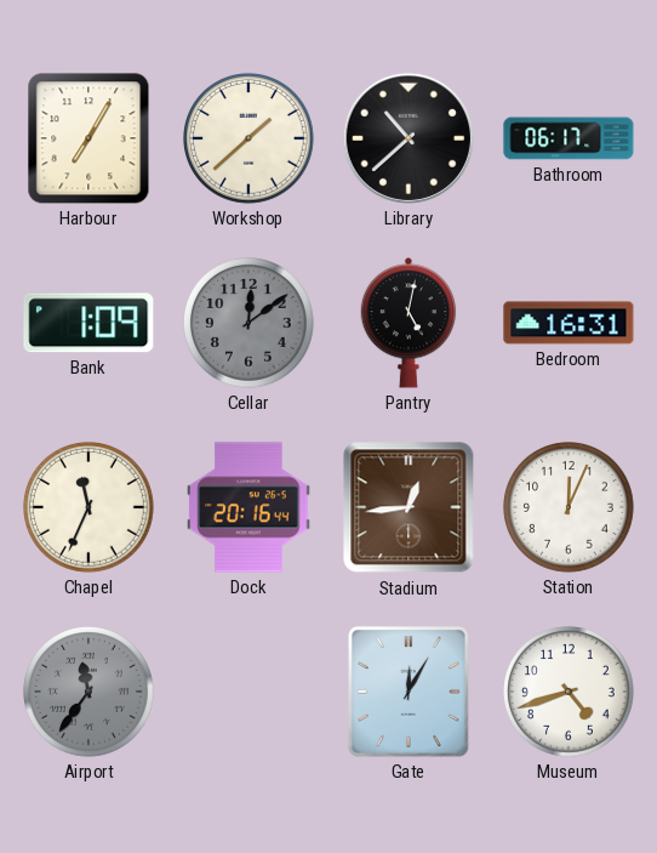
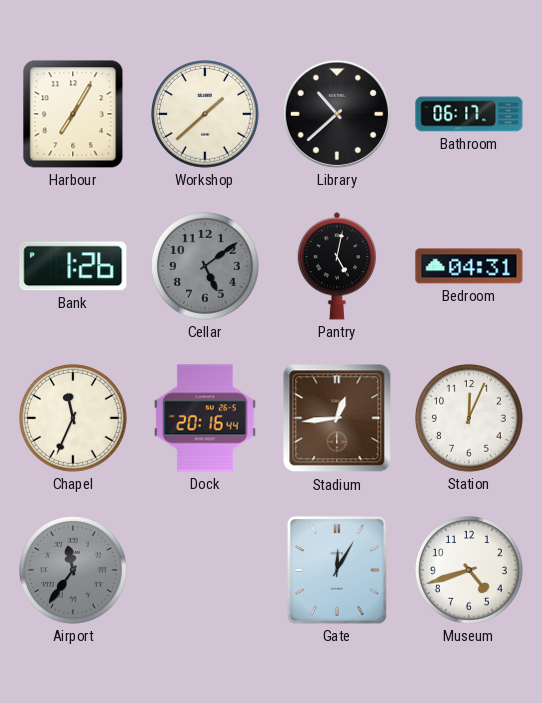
Bank: 1:09 -> 1:26 (73, 266)
Cellar: 12:09 -> 5:09 (206, 267)
Bedroom: 16:31 -> 04:31 (469, 266)
